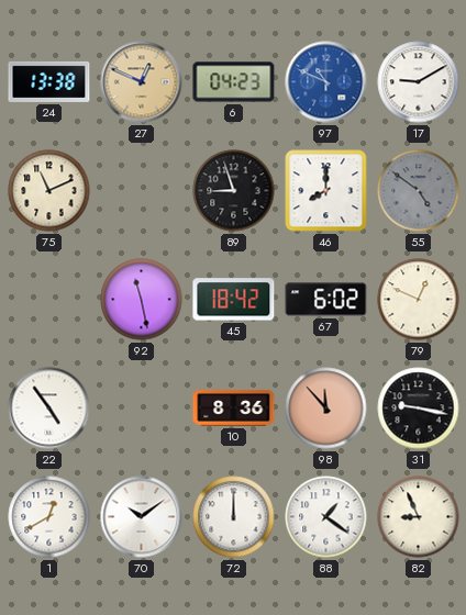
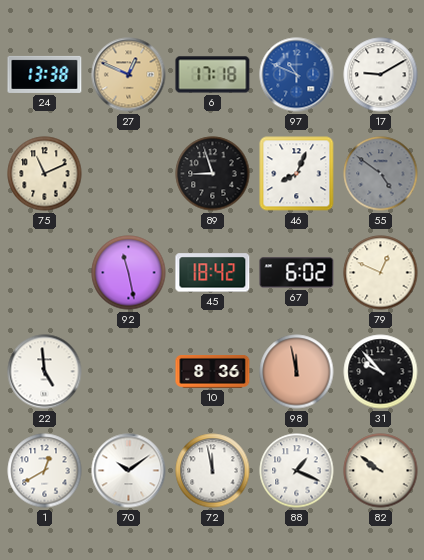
6: 04:23 -> 17:18 (213, 75)
46: 8:00 -> 8:04 (297, 174)
22: 4:54 -> 4:59 (45, 372)
98: 11:53 -> 11:58 (297, 372)
31: 9:17 -> 9:53 (381, 372)
72: 12:00 -> 11:58 (213, 471)
88: 1:21 -> 1:19 (297, 471)
82: 8:56 -> 9:51 (381, 471)
